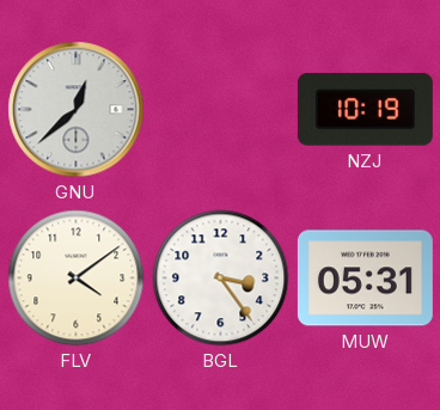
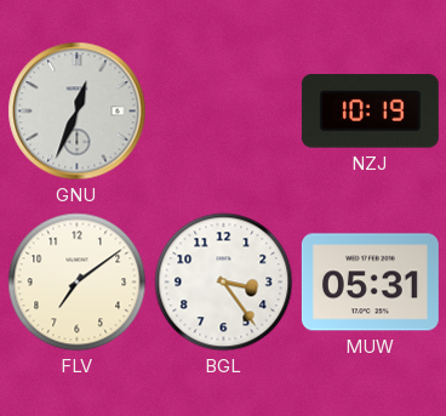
GNU: 12:38 -> 12:34 (78, 112)
FLV: 4:09 -> 7:09 (78, 283)
